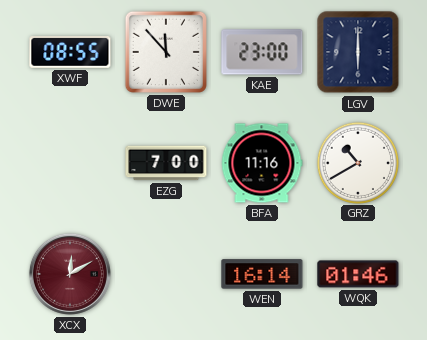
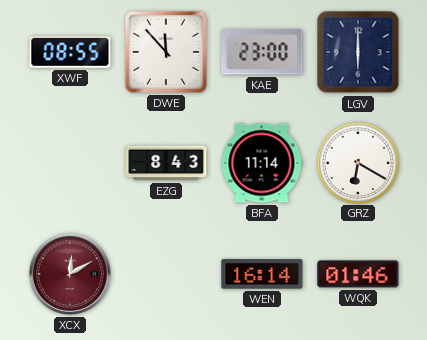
EZG: 7:00 -> 8:43 (166, 163)
BFA: 11:16 -> 11:14 (262, 163)
GRZ: 10:40 -> 6:20 (357, 162)
